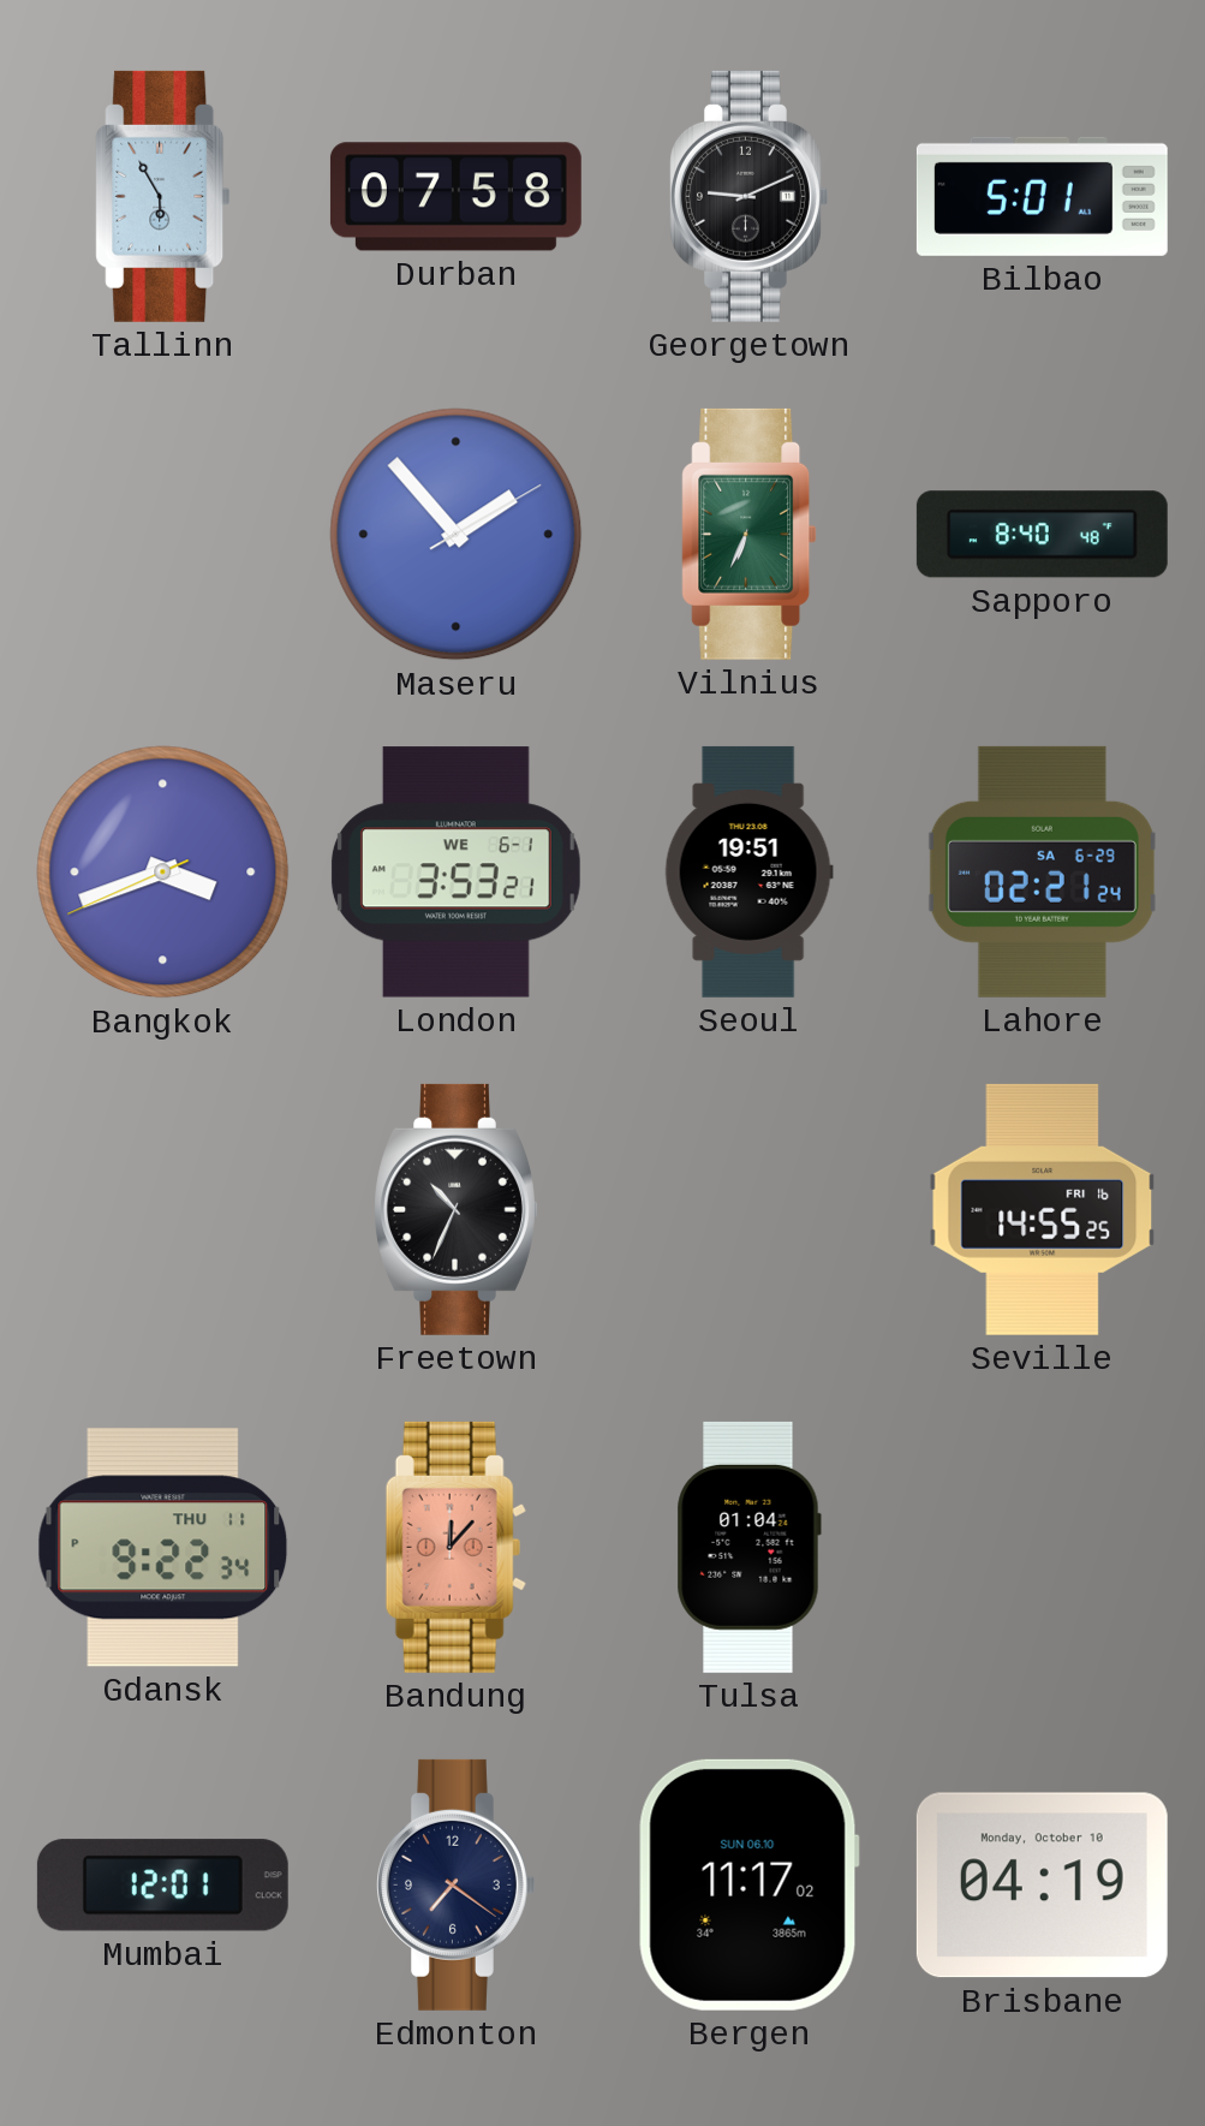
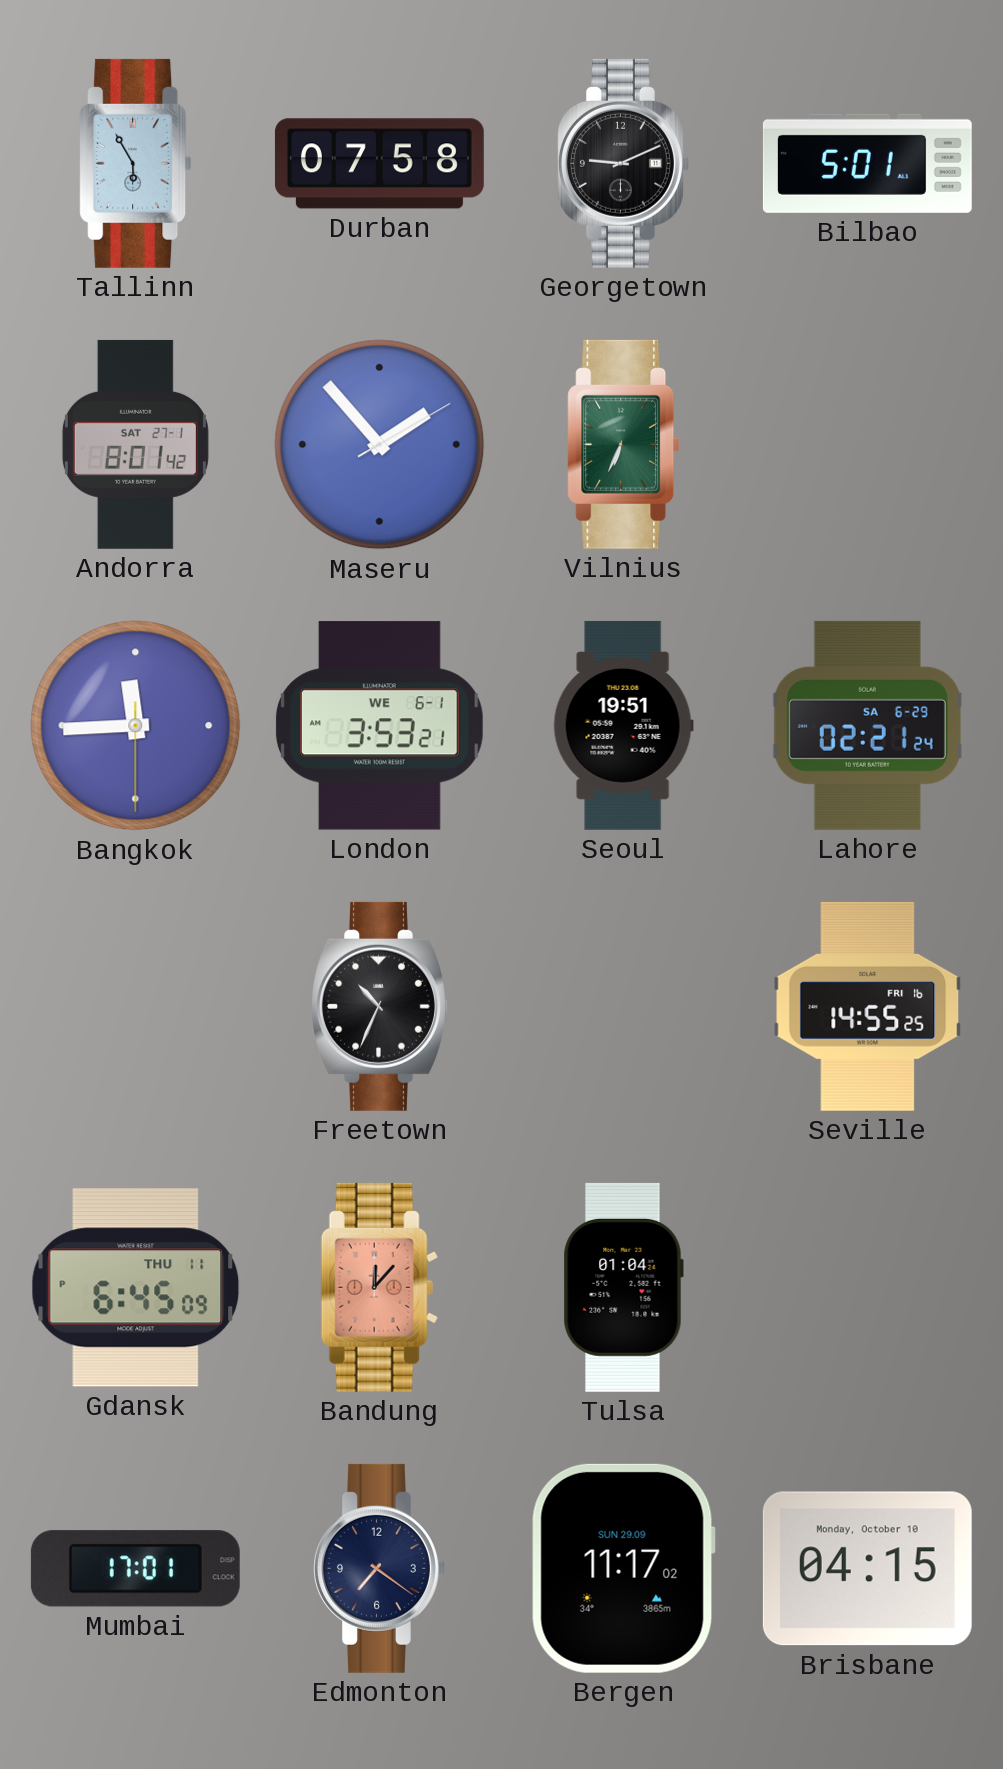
Andorra: none -> 8:01 (135, 444)
Sapporo: 8:40 -> none (1042, 535)
Bangkok: 3:41 -> 11:44 (136, 726)
Gdansk: 9:22 -> 6:45 (136, 1288)
Mumbai: 12:01 -> 17:01 (135, 1569)
Bergen date: SUN 06.10 -> SUN 29.09 (623, 1568)
Brisbane: 04:19 -> 04:15 (867, 1569)
